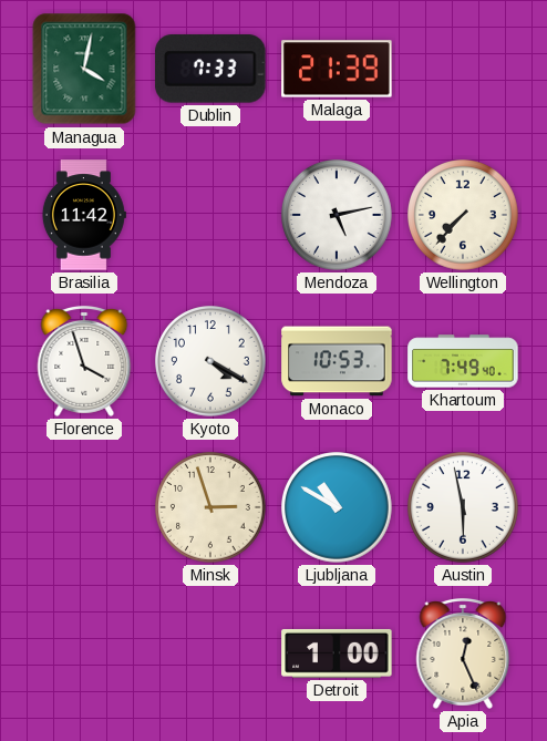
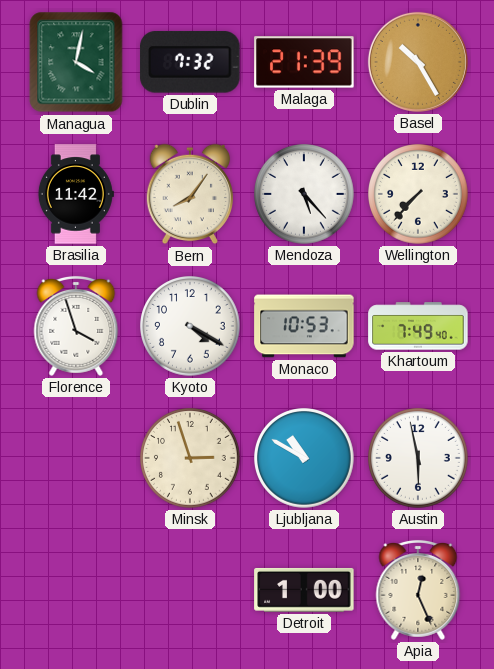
Dublin: 7:33 -> 7:32 (190, 62)
Basel: none -> 10:25 (418, 62)
Bern: none -> 8:06 (189, 194)
Mendoza: 5:13 -> 5:23 (305, 195)
